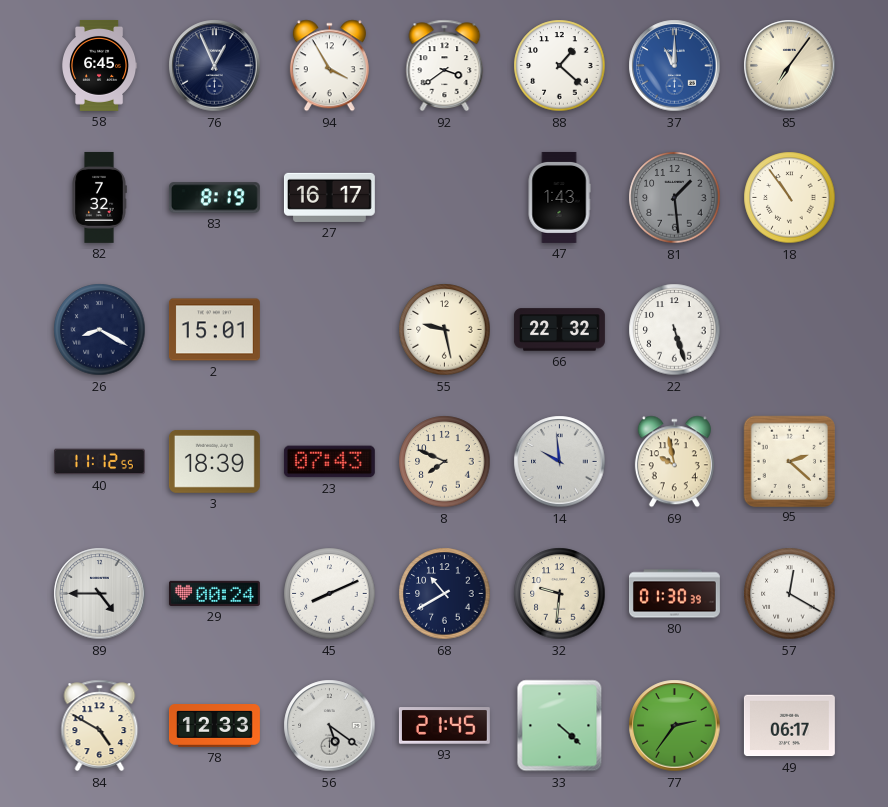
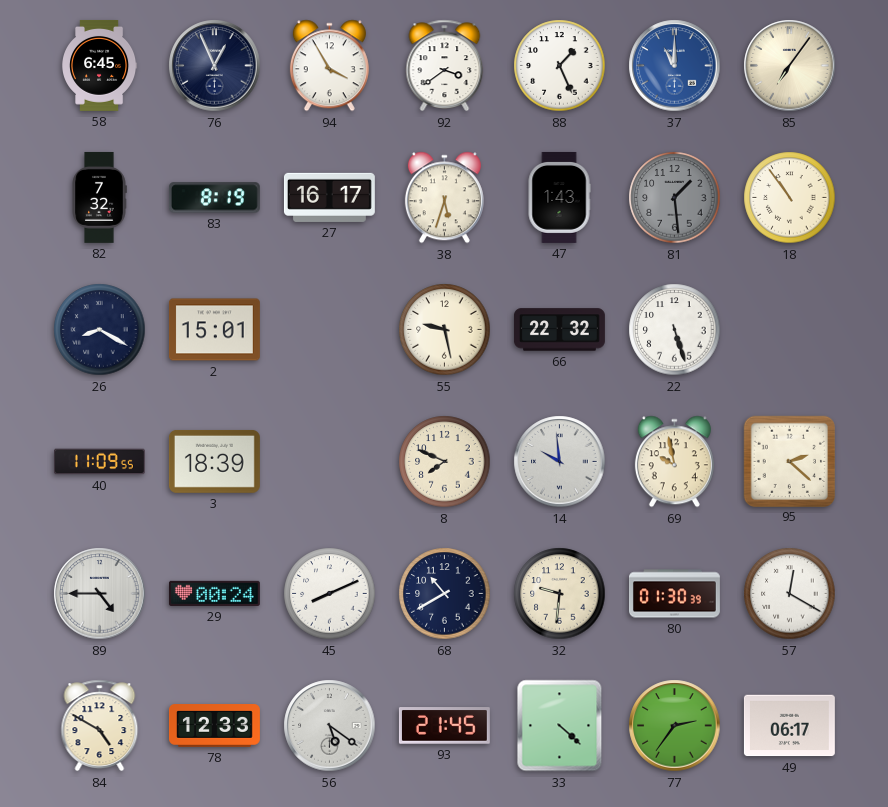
88: 1:22 -> 1:26 (560, 66)
38: none -> 5:33 (444, 198)
40: 11:12 -> 11:09 (99, 462)
23: 07:43 -> none (329, 462)
